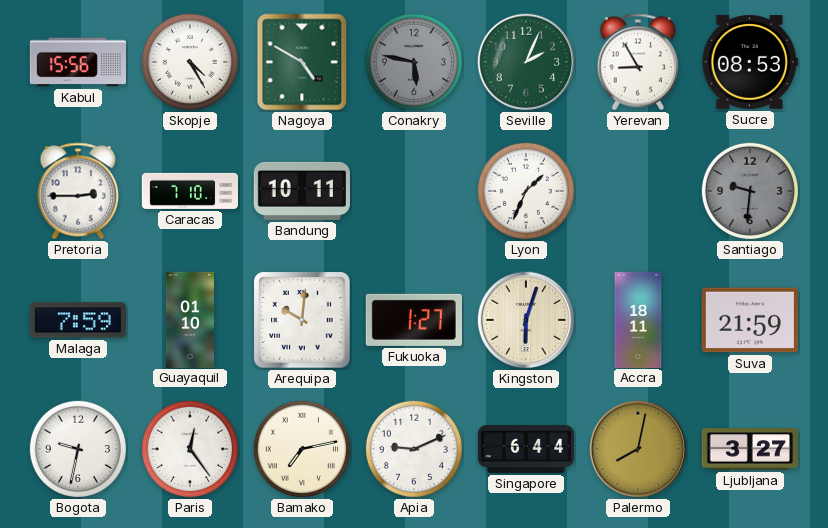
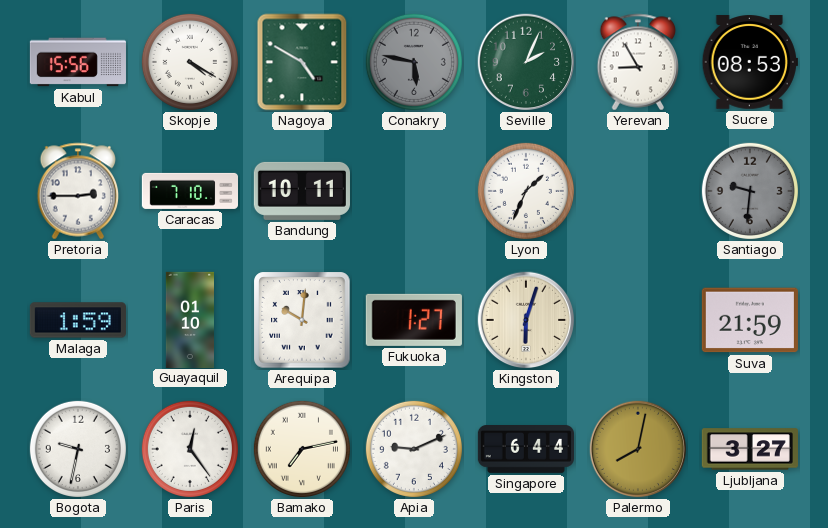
Skopje: 4:25 -> 4:20 (190, 62)
Malaga: 7:59 -> 1:59 (78, 320)
Accra: 18:11 -> none (638, 319)
